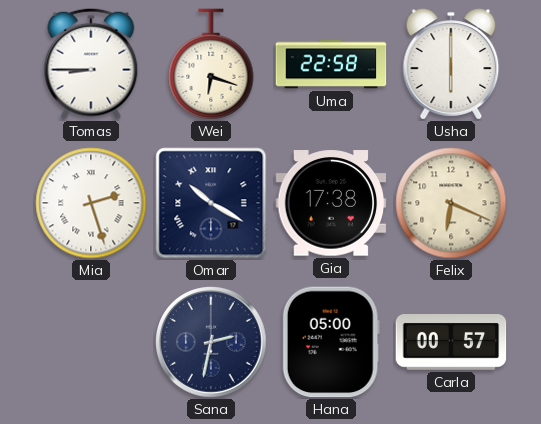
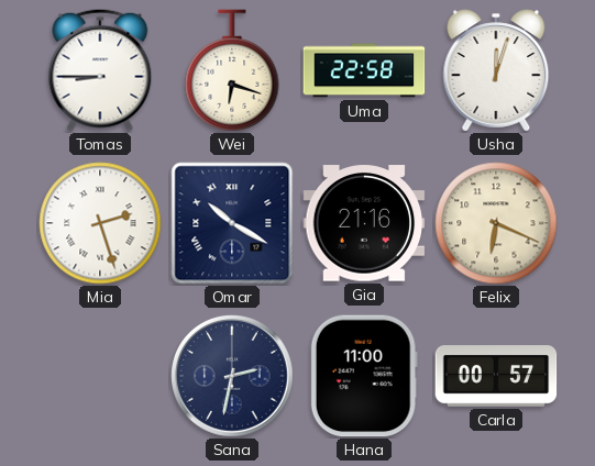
Usha: 6:00 -> 12:03 (496, 70)
Gia: 17:38 -> 21:16 (364, 223)
Hana: 05:00 -> 11:00 (364, 376)
